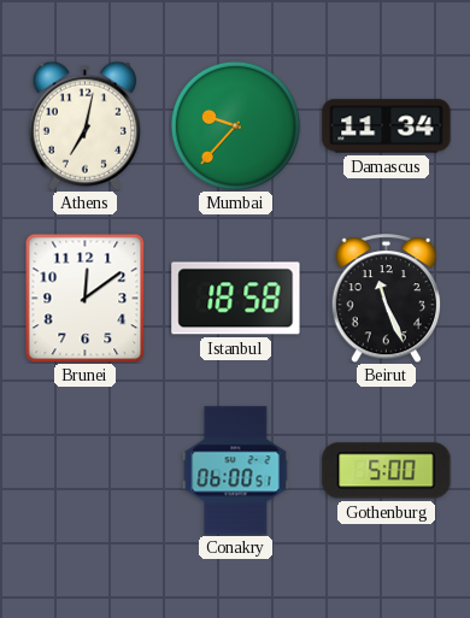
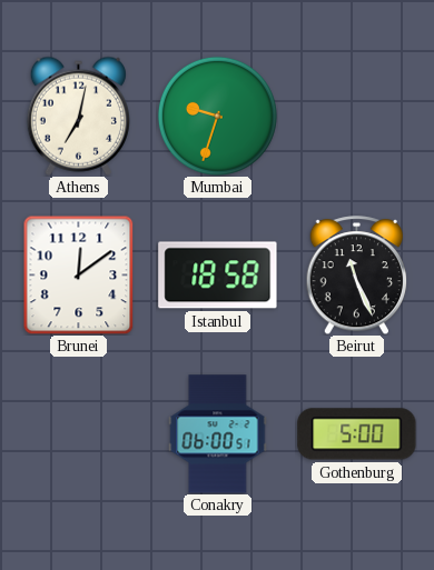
Mumbai: 9:37 -> 9:33 (217, 116)
Damascus: 11:34 -> none (387, 126)
